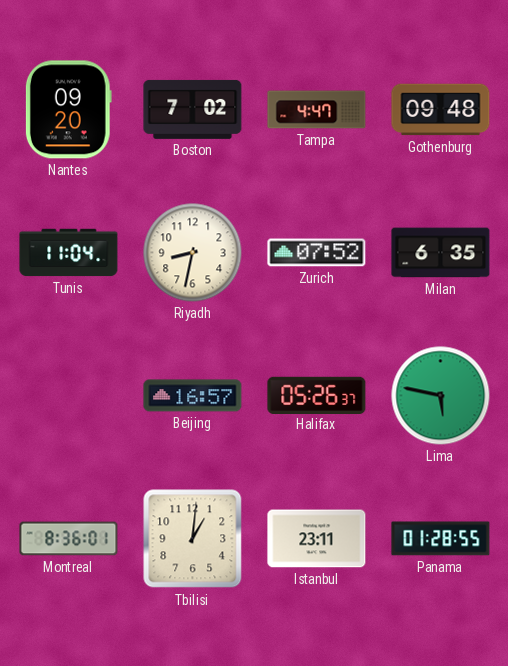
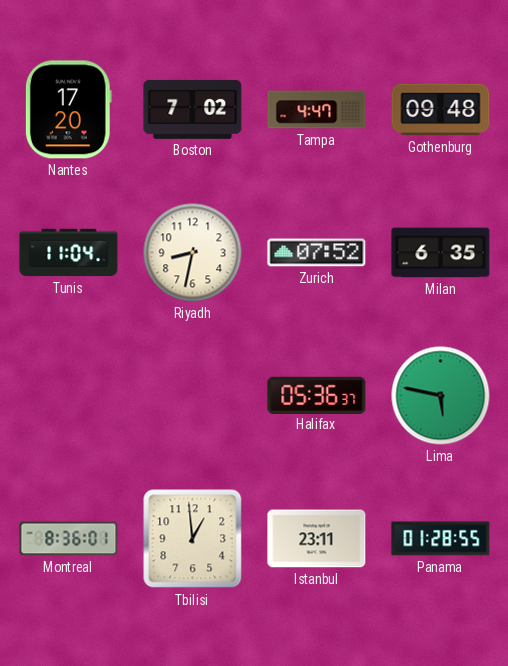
Nantes: 09:20 -> 17:20 (68, 110)
Beijing: 16:57 -> none (193, 396)
Halifax: 05:26 -> 05:36 (317, 395)
Tbilisi: 1:01 -> 12:59 (193, 539)
